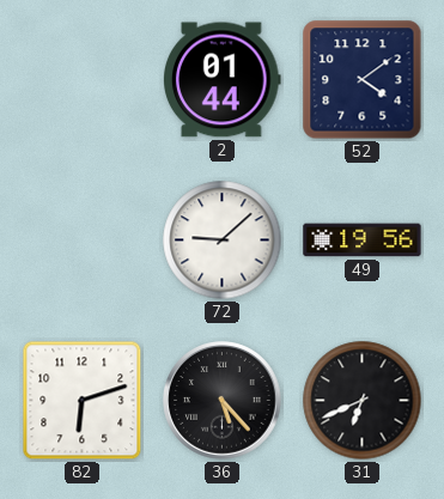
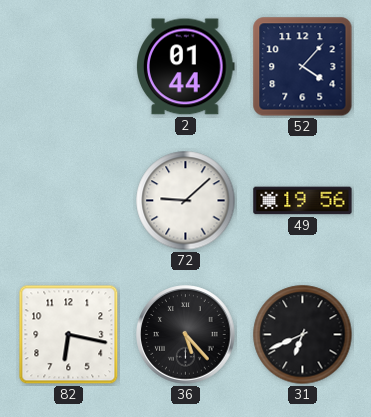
52: 4:09 -> 4:07 (303, 67)
82: 6:12 -> 6:17 (69, 335)
